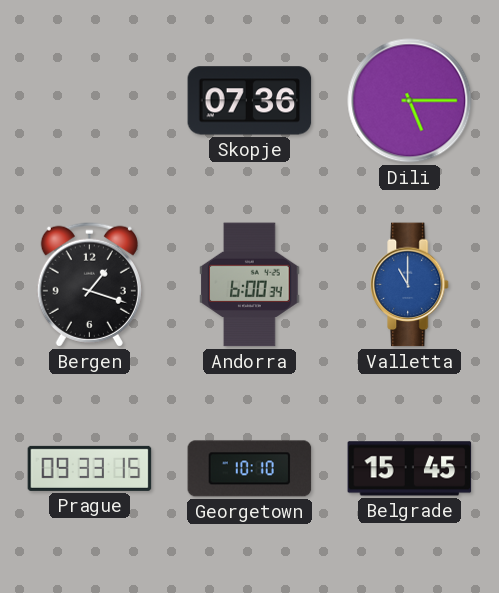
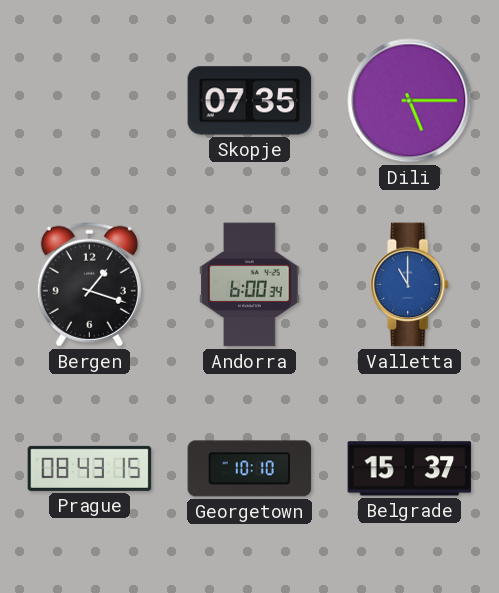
Skopje: 07:36 -> 07:35 (250, 101)
Prague: 09:33 -> 08:43 (90, 468)
Belgrade: 15:45 -> 15:37 (410, 469)
